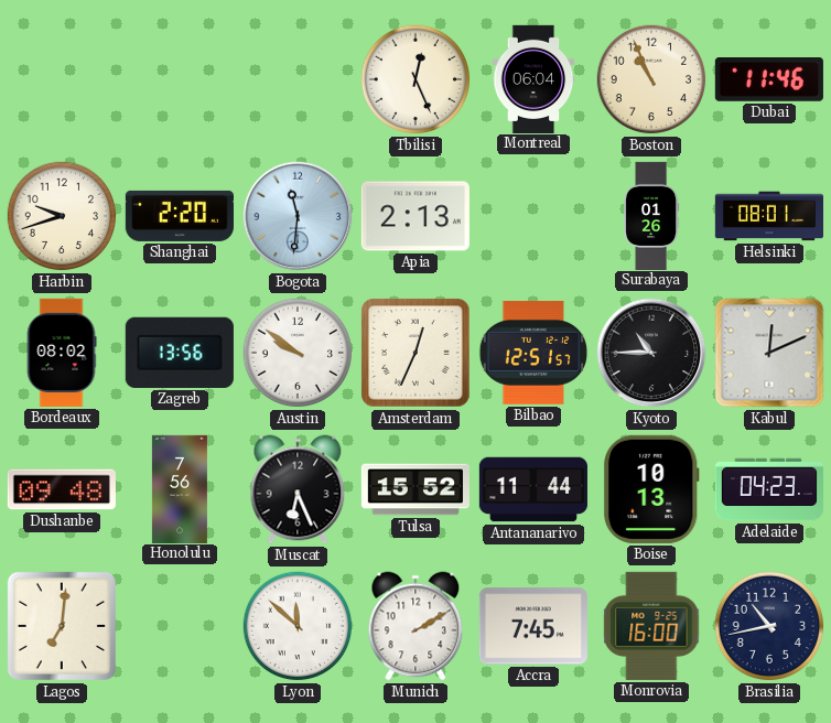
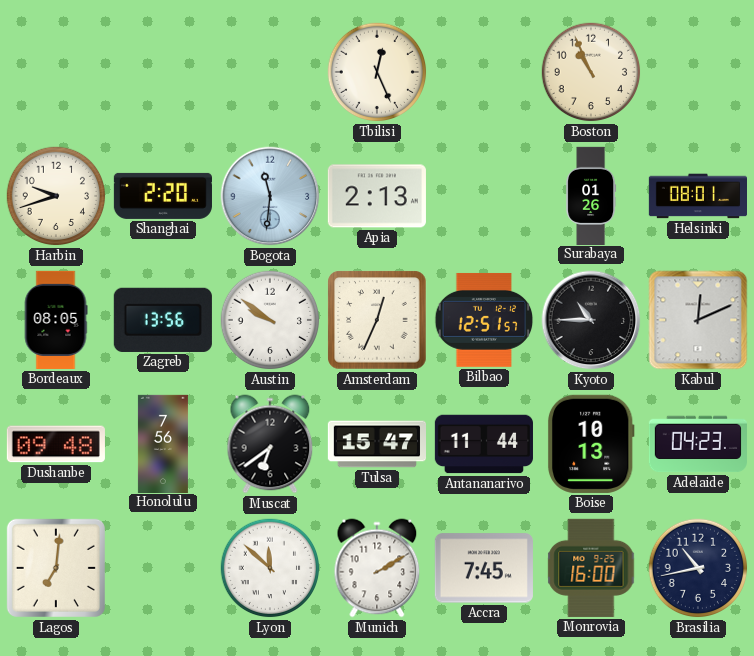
Montreal: 06:04 -> none (533, 78)
Dubai: 11:46 -> none (769, 80)
Bordeaux: 08:02 -> 08:05 (56, 320)
Muscat: 6:26 -> 6:39 (270, 444)
Tulsa: 15:52 -> 15:47 (376, 444)
